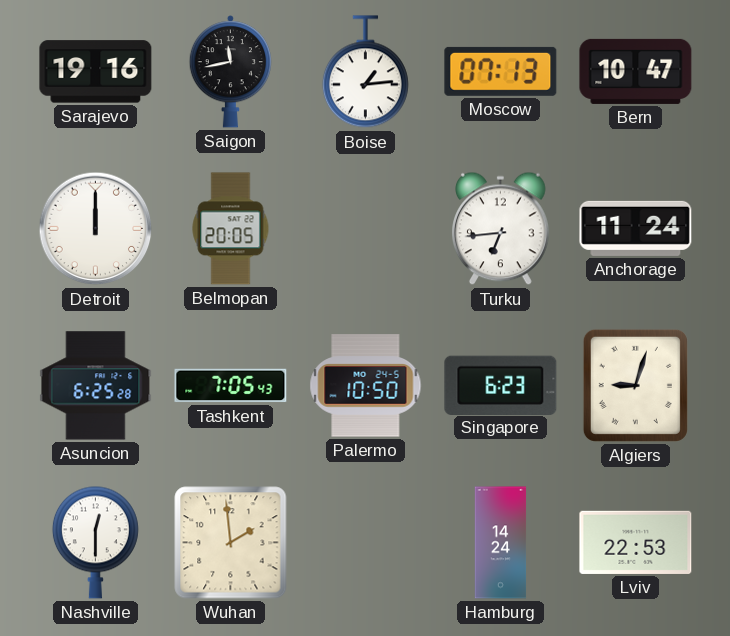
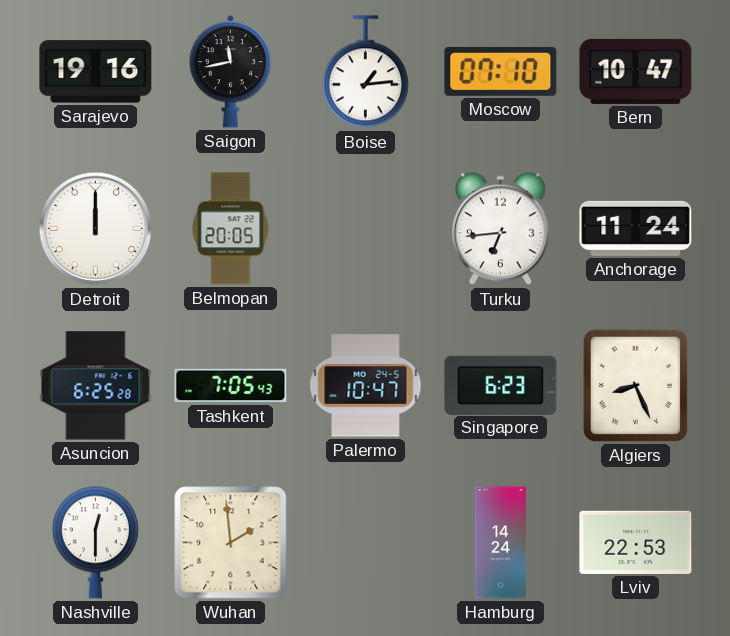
Moscow: 07:13 -> 07:10 (501, 71)
Palermo: 10:50 -> 10:47 (366, 386)
Algiers: 9:03 -> 8:26 (635, 385)
